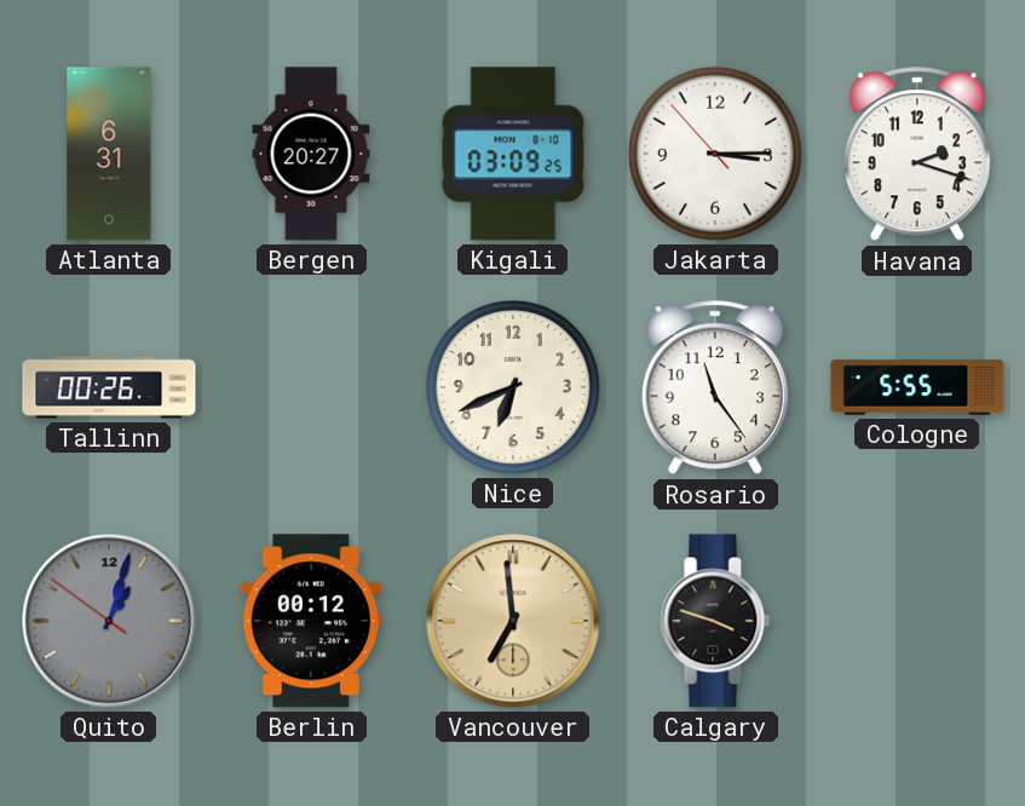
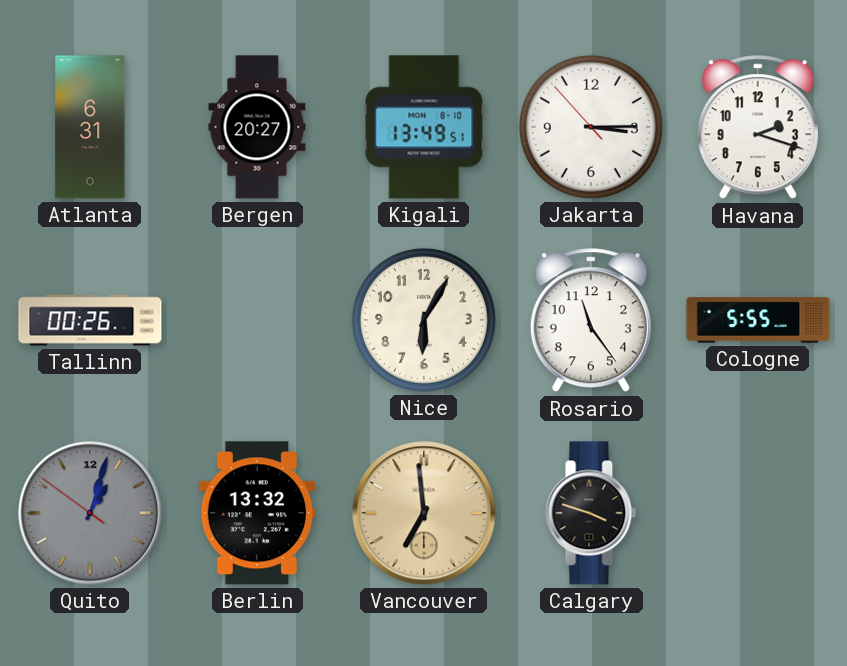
Kigali: 03:09 -> 13:49 (424, 127)
Nice: 6:41 -> 6:05 (424, 320)
Berlin: 00:12 -> 13:32 (257, 513)
